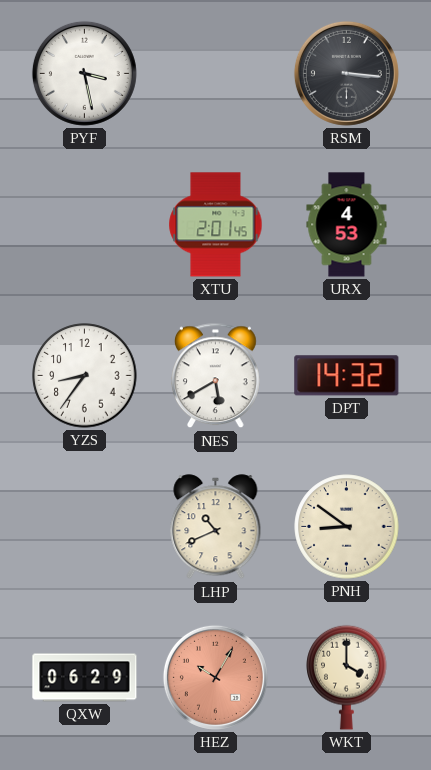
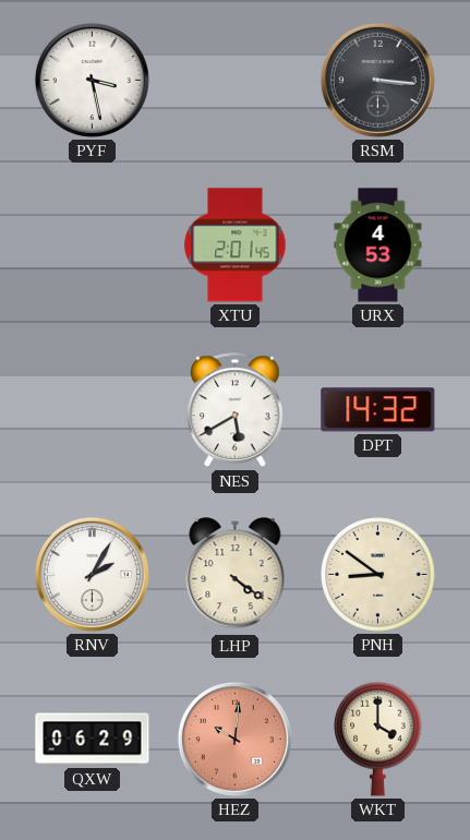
YZS: 8:36 -> none (85, 376)
RNV: none -> 2:05 (92, 574)
LHP: 10:41 -> 4:21 (236, 575)
HEZ: 10:05 -> 10:01 (234, 739)
